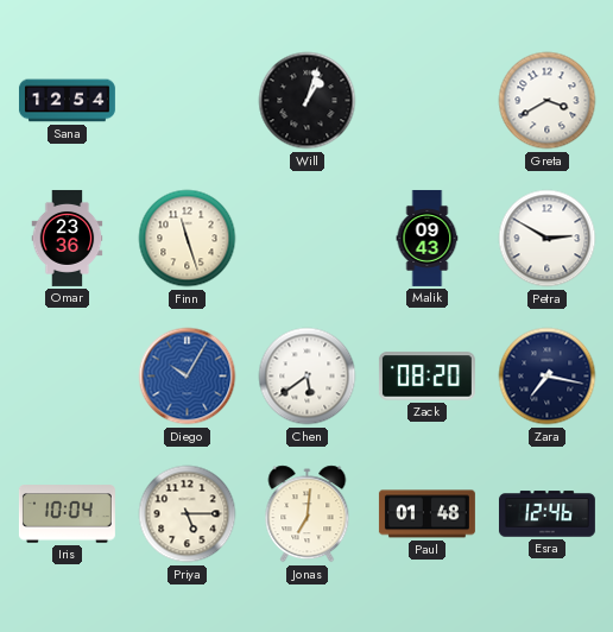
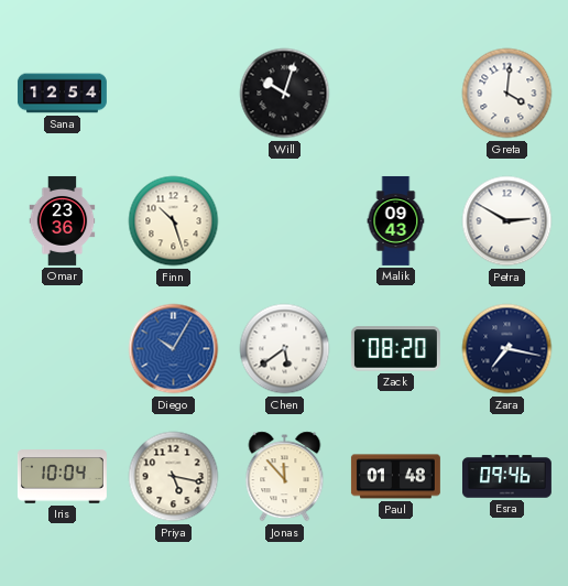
Will: 1:03 -> 10:03 (285, 94)
Greta: 3:40 -> 4:01 (507, 94)
Finn: 11:27 -> 10:27 (174, 221)
Priya: 5:15 -> 5:17 (174, 477)
Jonas: 7:01 -> 11:53 (285, 477)
Esra: 12:46 -> 09:46 (506, 477)
